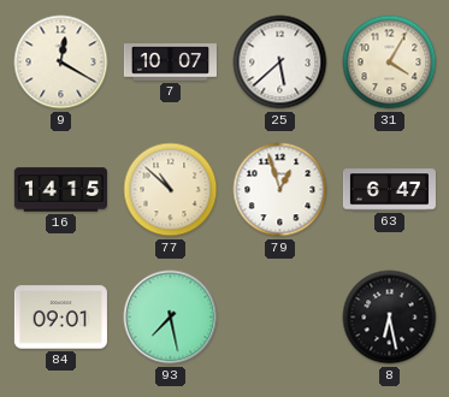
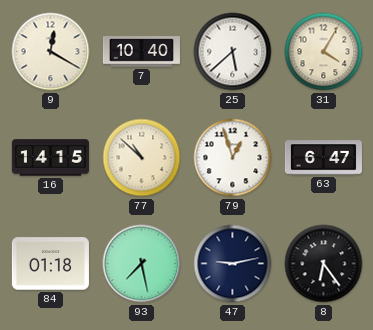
7: 10:07 -> 10:40 (141, 52)
84: 09:01 -> 01:18 (50, 264)
47: none -> 9:13 (233, 264)
8: 6:28 -> 6:24 (324, 264)
